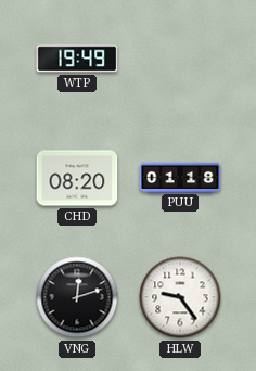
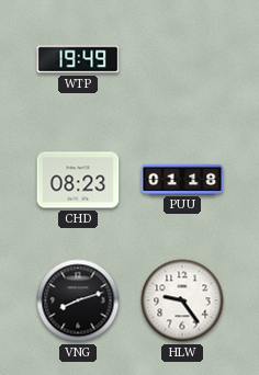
CHD: 08:20 -> 08:23 (78, 180)
VNG: 12:12 -> 8:12 (78, 300)
